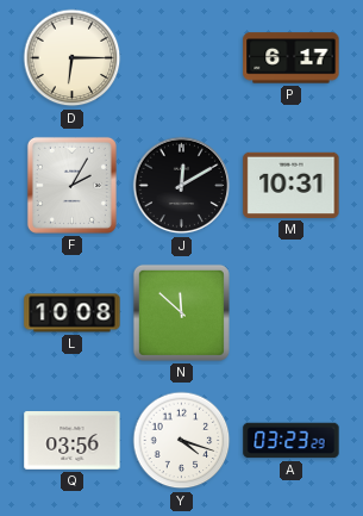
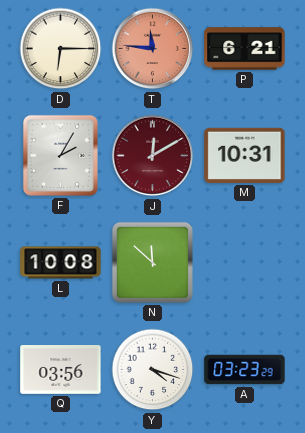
T: none -> 11:46 (153, 49)
P: 6:17 -> 6:21 (245, 49)
J dial: black -> burgundy (153, 156)
